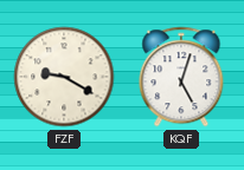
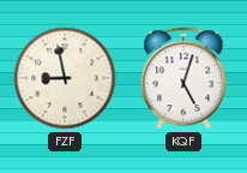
FZF: 9:20 -> 8:58 (65, 78)
